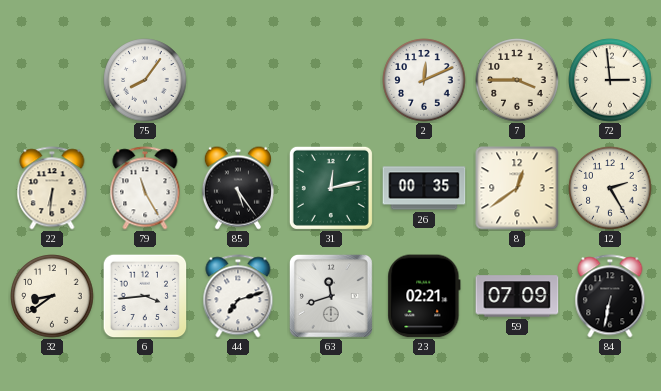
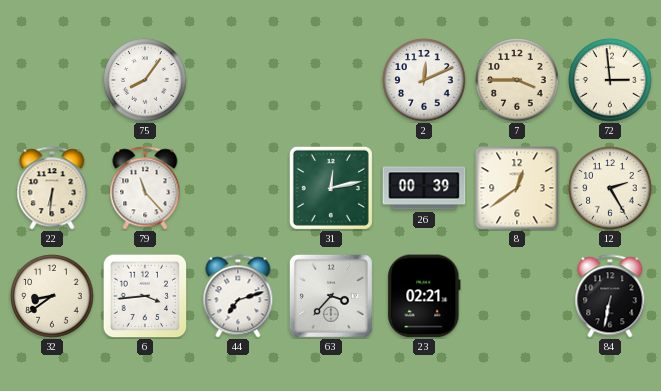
79: 11:25 -> 11:23 (145, 188)
85: 5:24 -> none (238, 188)
26: 00:35 -> 00:39 (424, 188)
63: 11:42 -> 3:37 (331, 296)
59: 07:09 -> none (517, 296)
